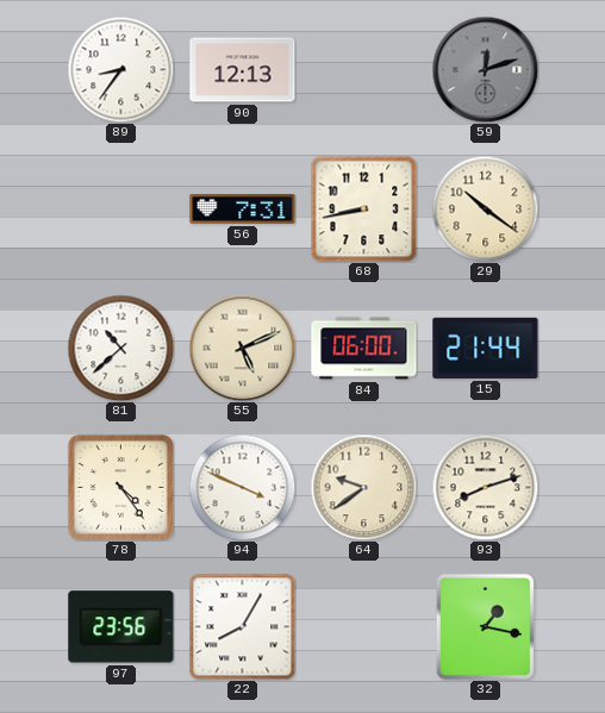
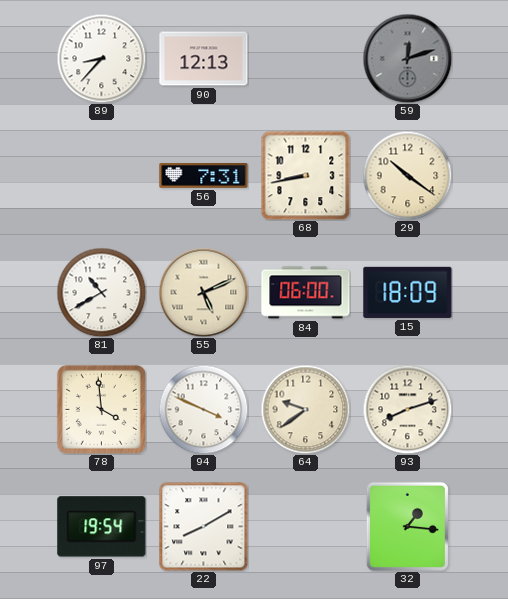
89: 8:36 -> 8:37 (101, 58)
81: 10:38 -> 10:40 (101, 292)
15: 21:44 -> 18:09 (408, 292)
78: 4:24 -> 3:59 (101, 409)
97: 23:56 -> 19:54 (102, 527)
22: 8:05 -> 8:10 (203, 526)
32: 1:17 -> 1:16 (407, 526)
